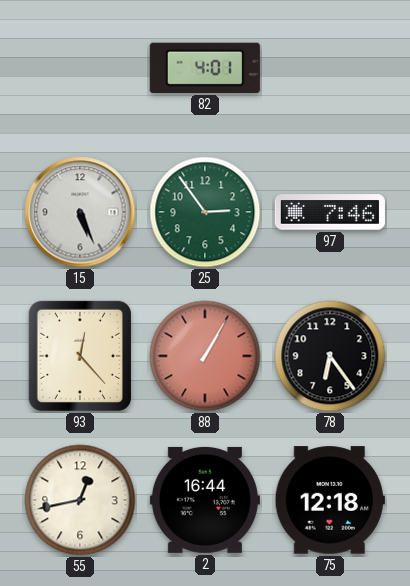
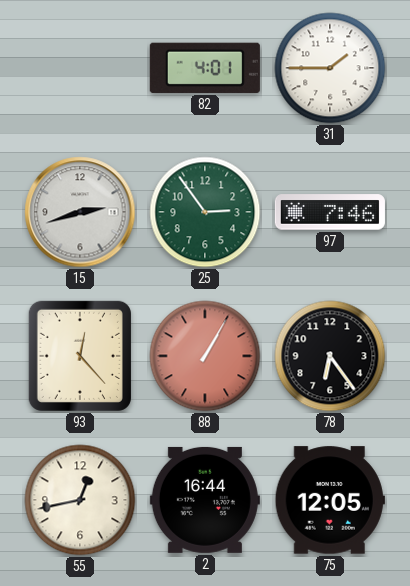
31: none -> 1:45 (330, 68)
15: 5:26 -> 2:42 (80, 212)
75: 12:18 -> 12:05 (330, 500)
